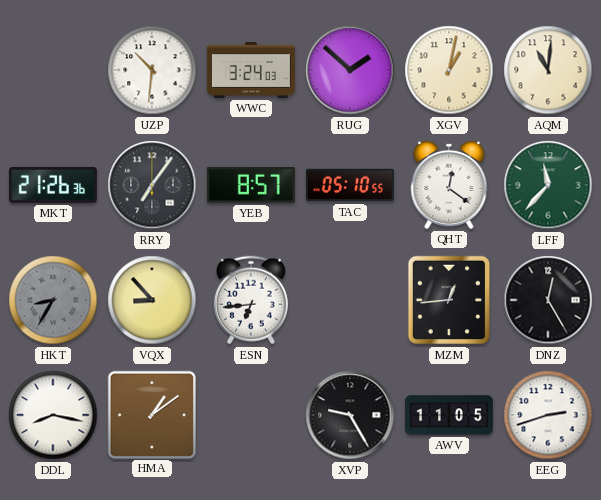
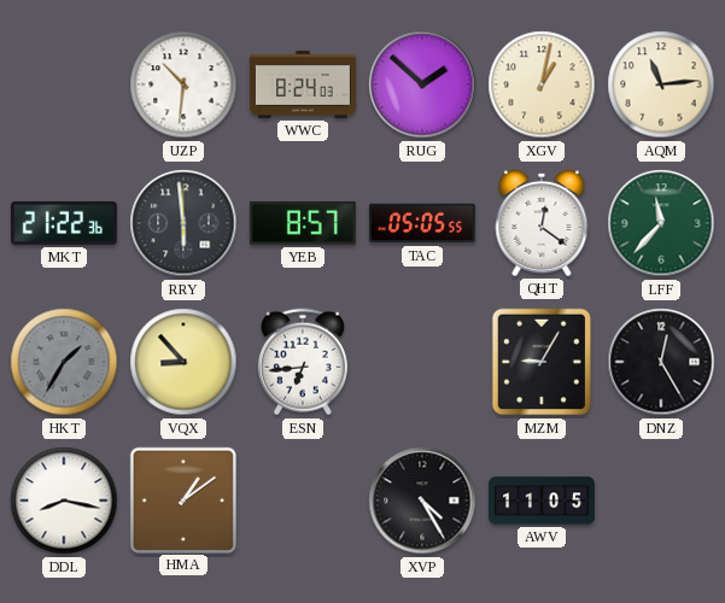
WWC: 3:24 -> 8:24 (303, 84)
AQM: 11:01 -> 11:14 (661, 84)
MKT: 21:26 -> 21:22 (64, 223)
RRY: 7:06 -> 5:59 (183, 223)
TAC: 05:10 -> 05:05 (422, 223)
HKT: 8:35 -> 1:35 (64, 362)
MZM: 12:44 -> 9:05 (540, 362)
XVP: 9:25 -> 4:25 (422, 500)
EEG: 2:42 -> none (548, 415)
